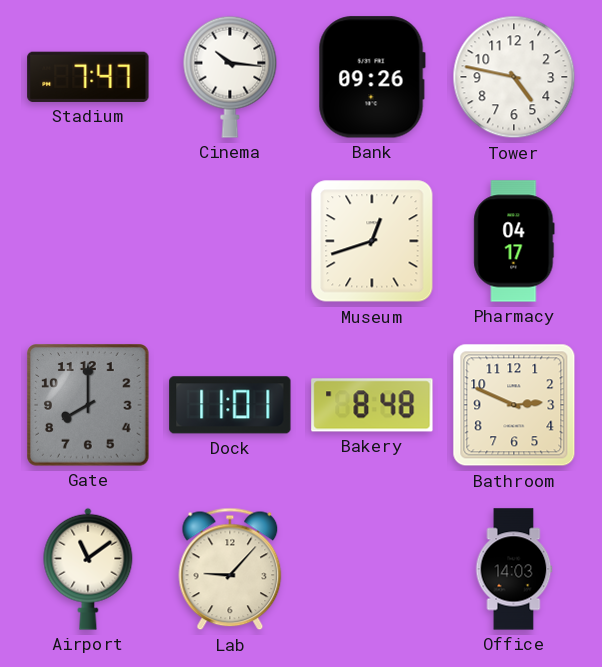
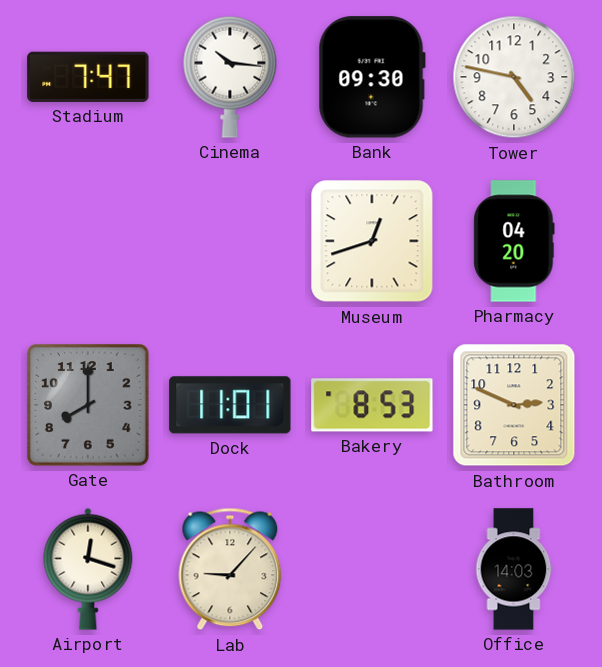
Bank: 09:26 -> 09:30 (372, 77)
Pharmacy: 04:17 -> 04:20 (514, 241)
Bakery: 8:48 -> 8:53 (372, 405)
Airport: 11:09 -> 12:18 (88, 569)
